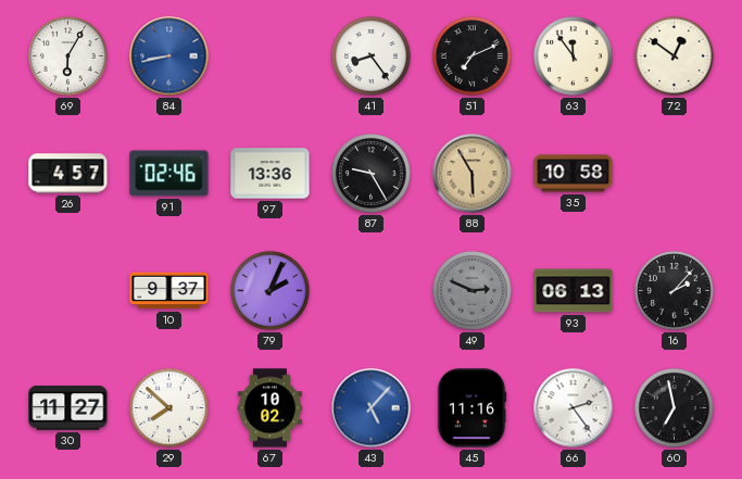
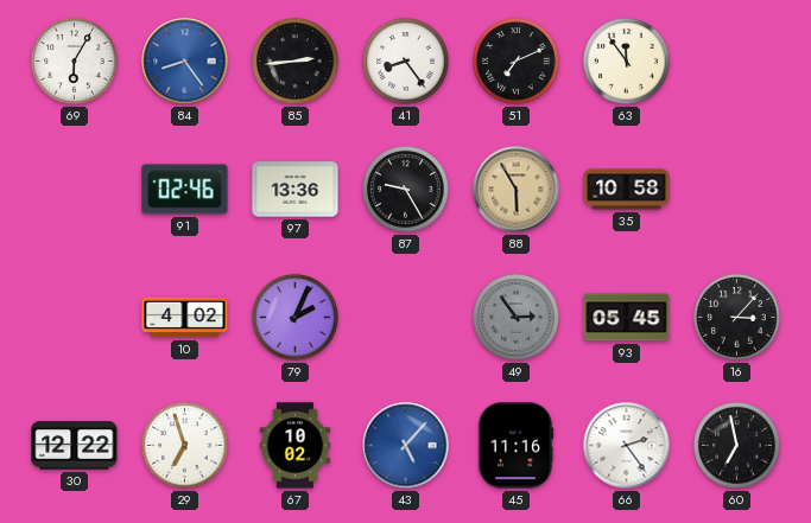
84: 8:43 -> 8:24 (185, 62)
85: none -> 2:44 (296, 62)
72: 12:51 -> none (675, 56)
26: 4:57 -> none (68, 174)
10: 9:37 -> 4:02 (185, 318)
49: 2:49 -> 2:54 (517, 318)
93: 06:13 -> 05:45 (627, 318)
16: 2:07 -> 3:07 (737, 318)
30: 11:27 -> 12:22 (75, 446)
29: 7:52 -> 6:57 (185, 446)
